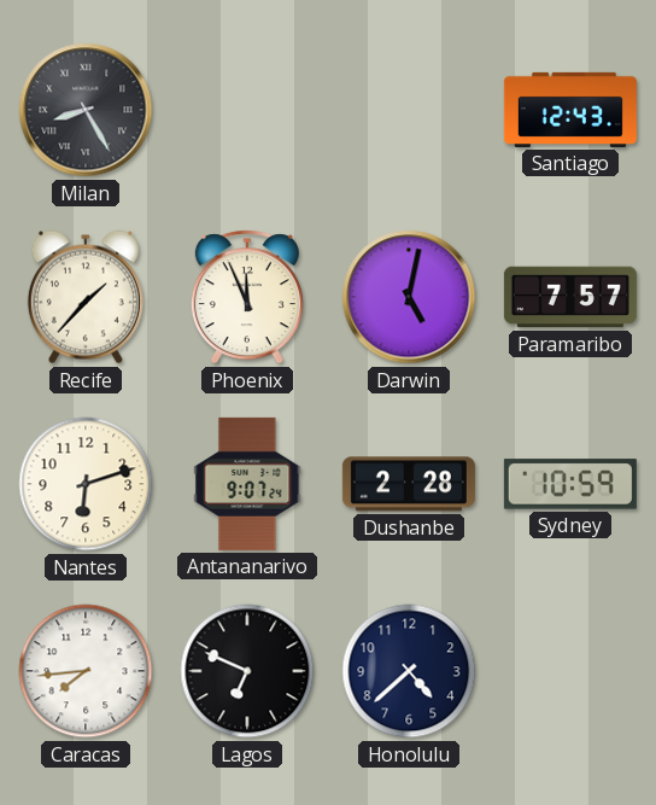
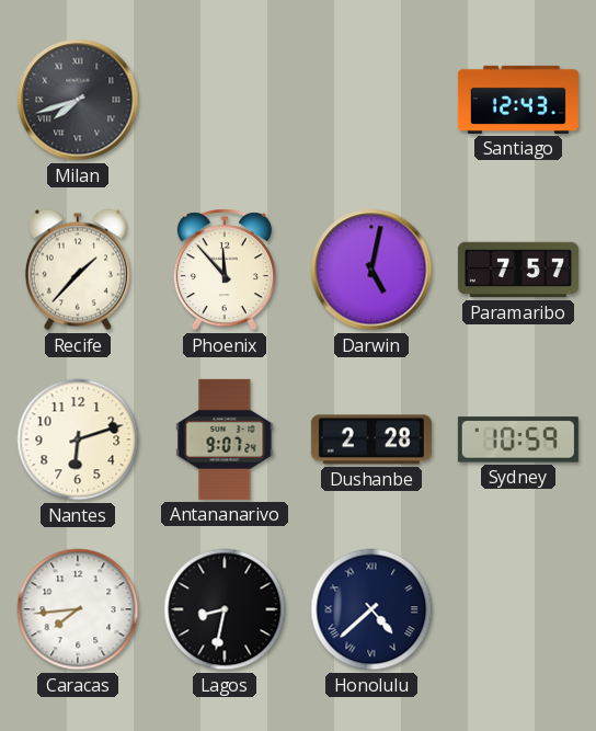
Milan: 8:25 -> 7:42 (78, 100)
Phoenix: 11:56 -> 11:53 (225, 270)
Lagos: 6:49 -> 8:32 (225, 609)
Honolulu numerals: Arabic -> Roman (371, 609)
